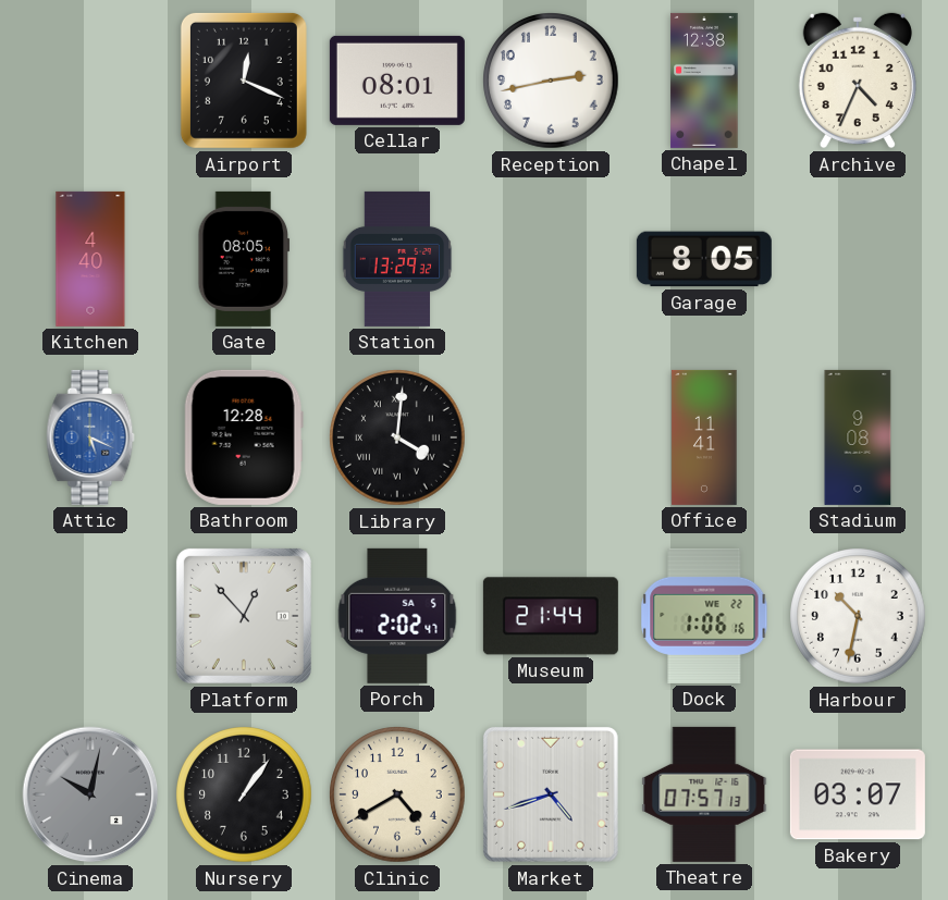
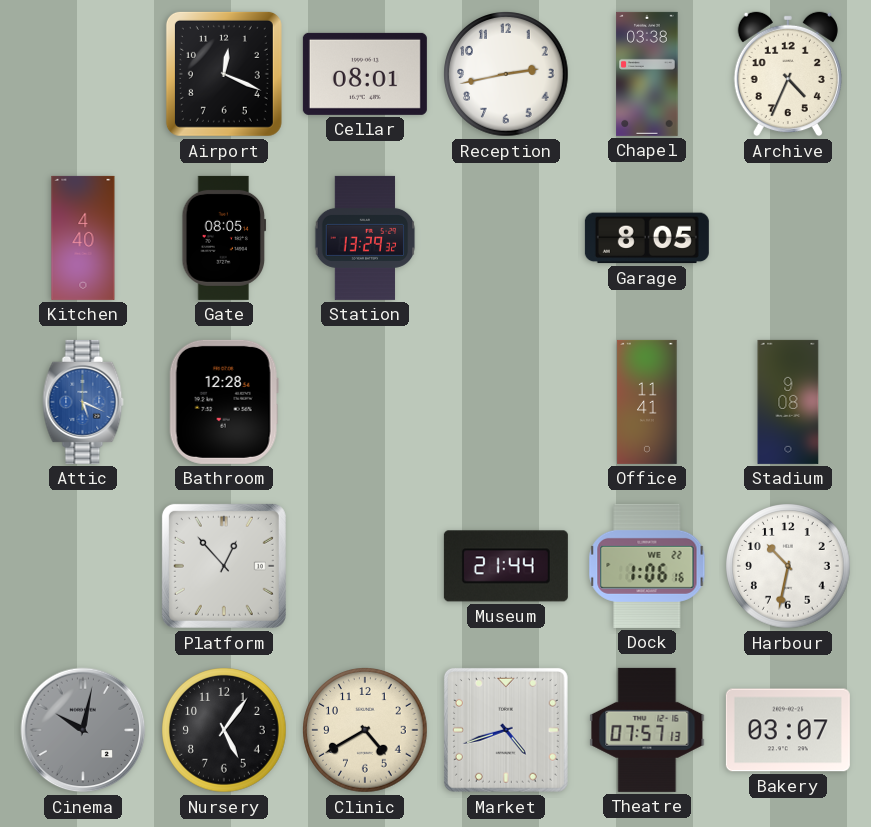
Chapel: 12:38 -> 03:38 (647, 74)
Library: 4:01 -> none (397, 437)
Porch: 2:02 -> none (397, 616)
Nursery: 1:06 -> 5:06 (224, 730)
